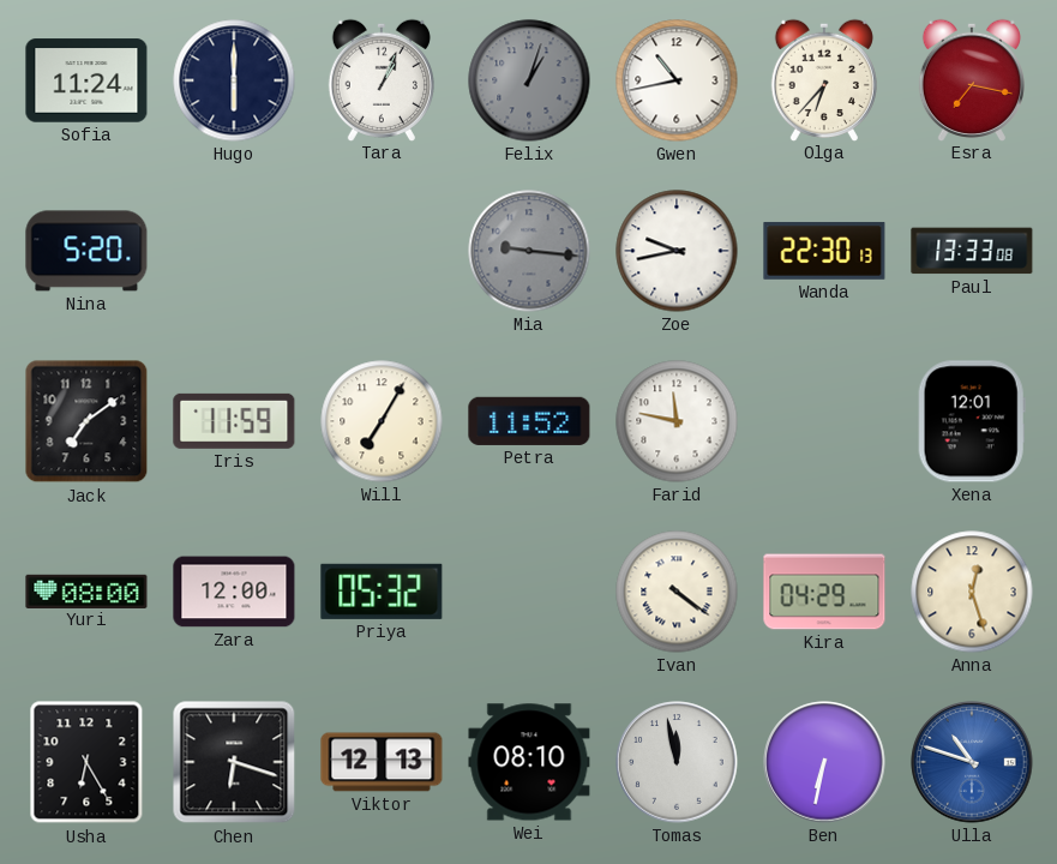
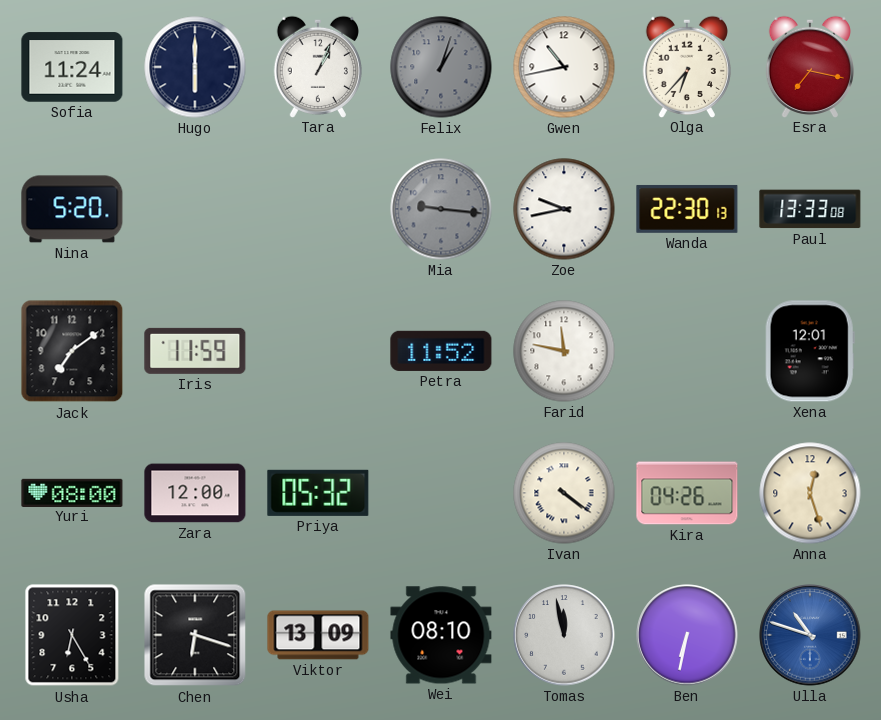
Will: 7:05 -> none (382, 421)
Kira: 04:29 -> 04:26 (687, 493)
Viktor: 12:13 -> 13:09 (318, 635)
